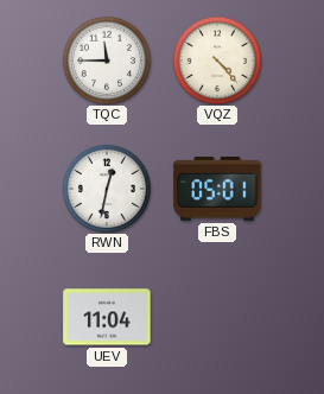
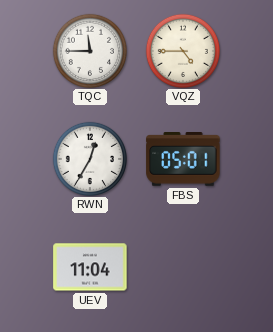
VQZ: 4:23 -> 4:45 (182, 50)
RWN: 12:32 -> 12:35 (89, 158)
